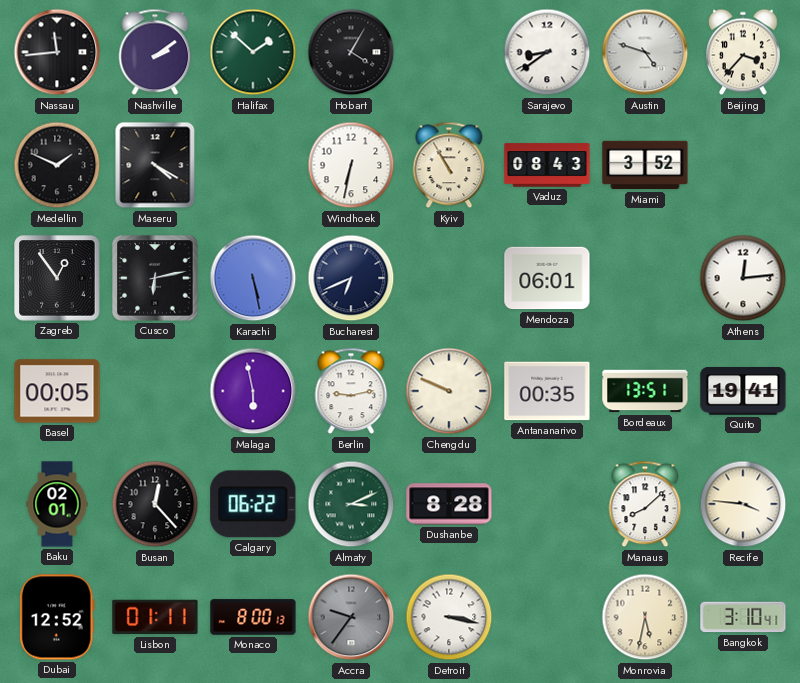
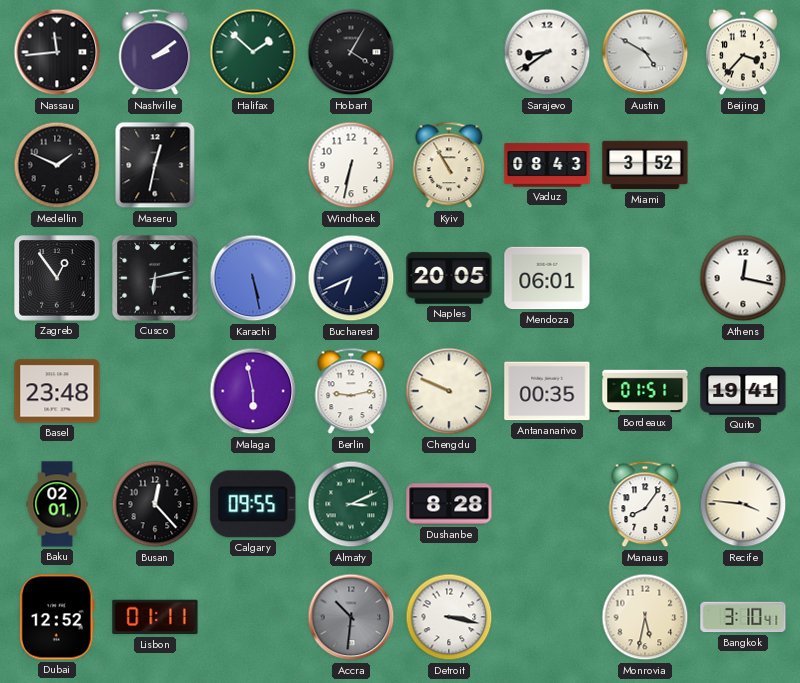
Austin: 4:48 -> 4:50 (645, 52)
Maseru: 4:20 -> 12:32 (155, 165)
Naples: none -> 20:05 (449, 278)
Athens: 12:14 -> 12:17 (743, 278)
Basel: 00:05 -> 23:48 (57, 391)
Bordeaux: 13:51 -> 01:51 (645, 391)
Calgary: 06:22 -> 09:55 (253, 504)
Manaus: 8:08 -> 8:06 (645, 504)
Monaco: 8:00 -> none (253, 617)
Accra: 9:36 -> 10:31 (351, 617)
